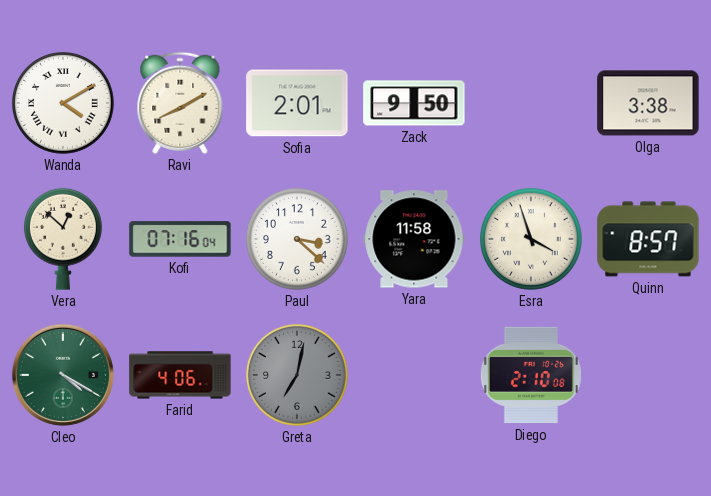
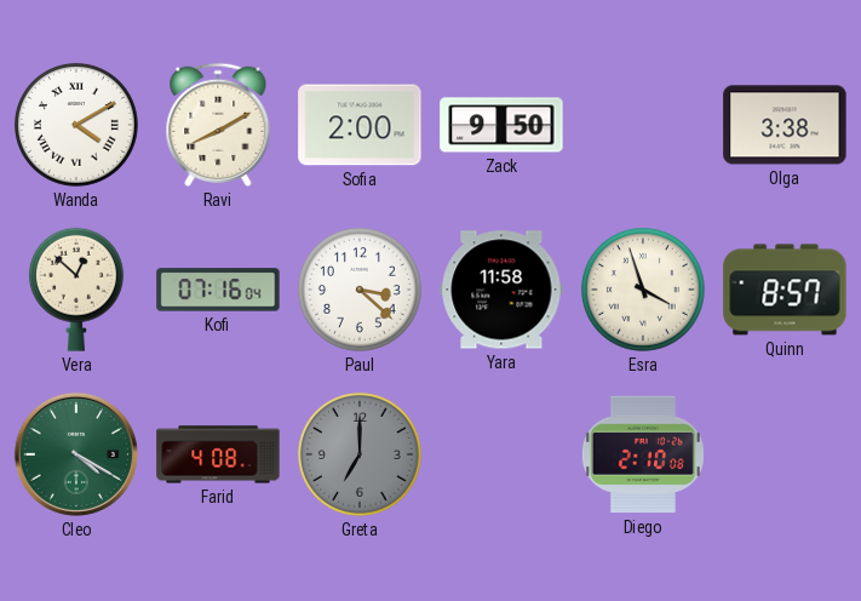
Sofia: 2:01 -> 2:00 (360, 125)
Farid: 4:06 -> 4:08 (218, 454)
Greta: 7:02 -> 7:00 (360, 454)
